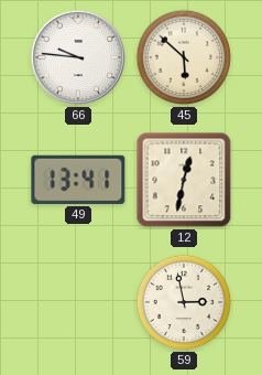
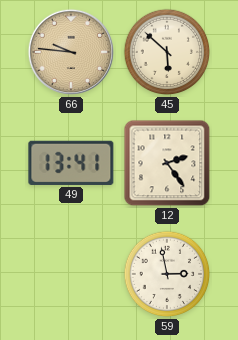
66 dial: white -> champagne (71, 52)
12: 12:32 -> 2:24 (167, 163)
